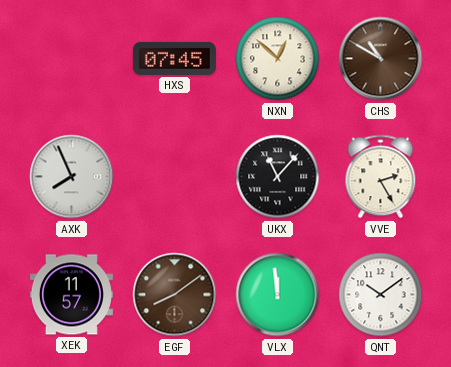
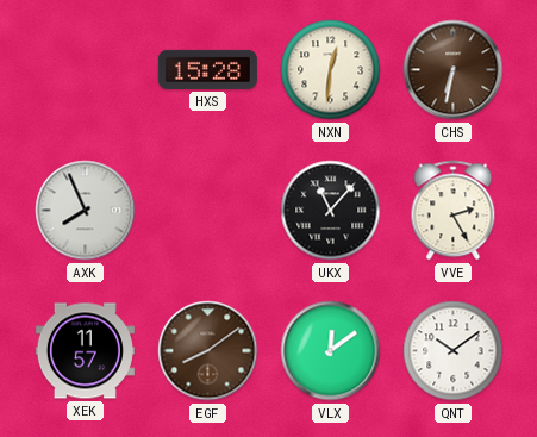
HXS: 07:45 -> 15:28 (207, 69)
NXN: 12:52 -> 12:31 (331, 70)
CHS: 10:50 -> 6:32 (454, 70)
VLX: 11:59 -> 12:09 (331, 351)
